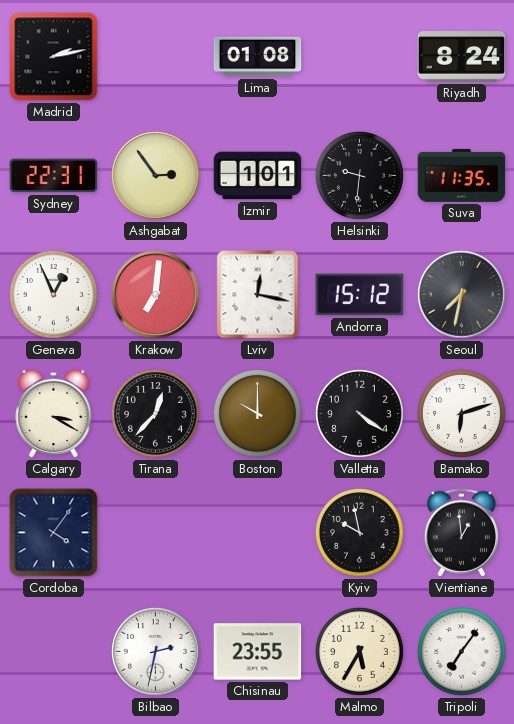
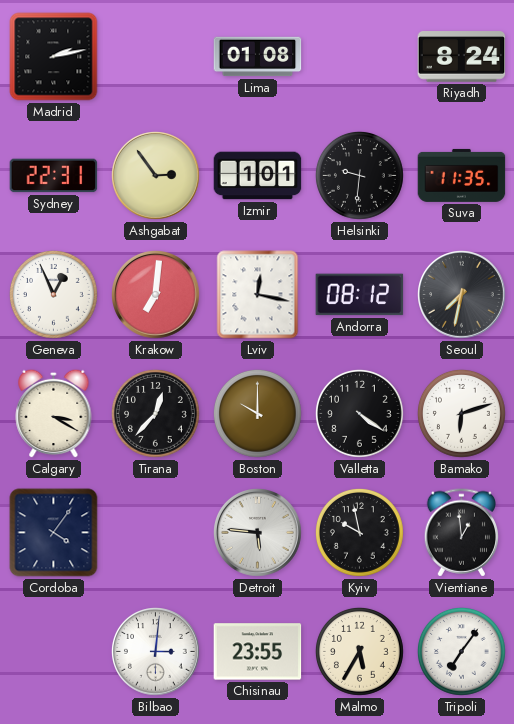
Andorra: 15:12 -> 08:12 (360, 295)
Detroit: none -> 5:46 (258, 533)
Bilbao: 2:32 -> 3:01 (156, 652)
